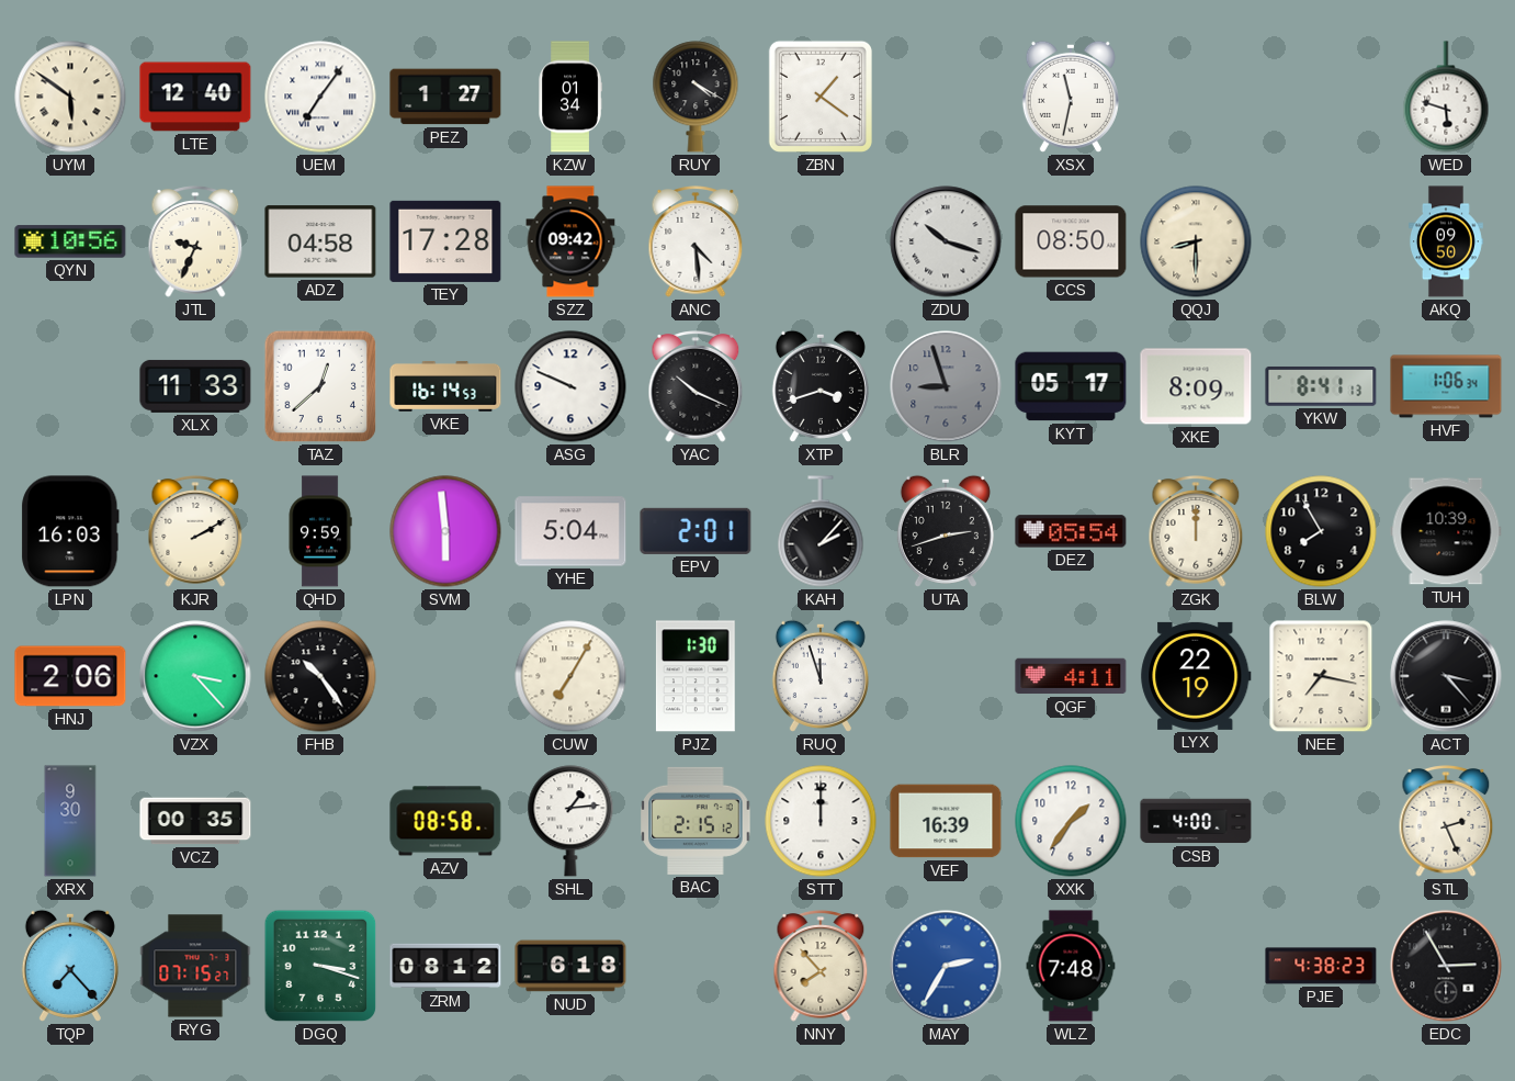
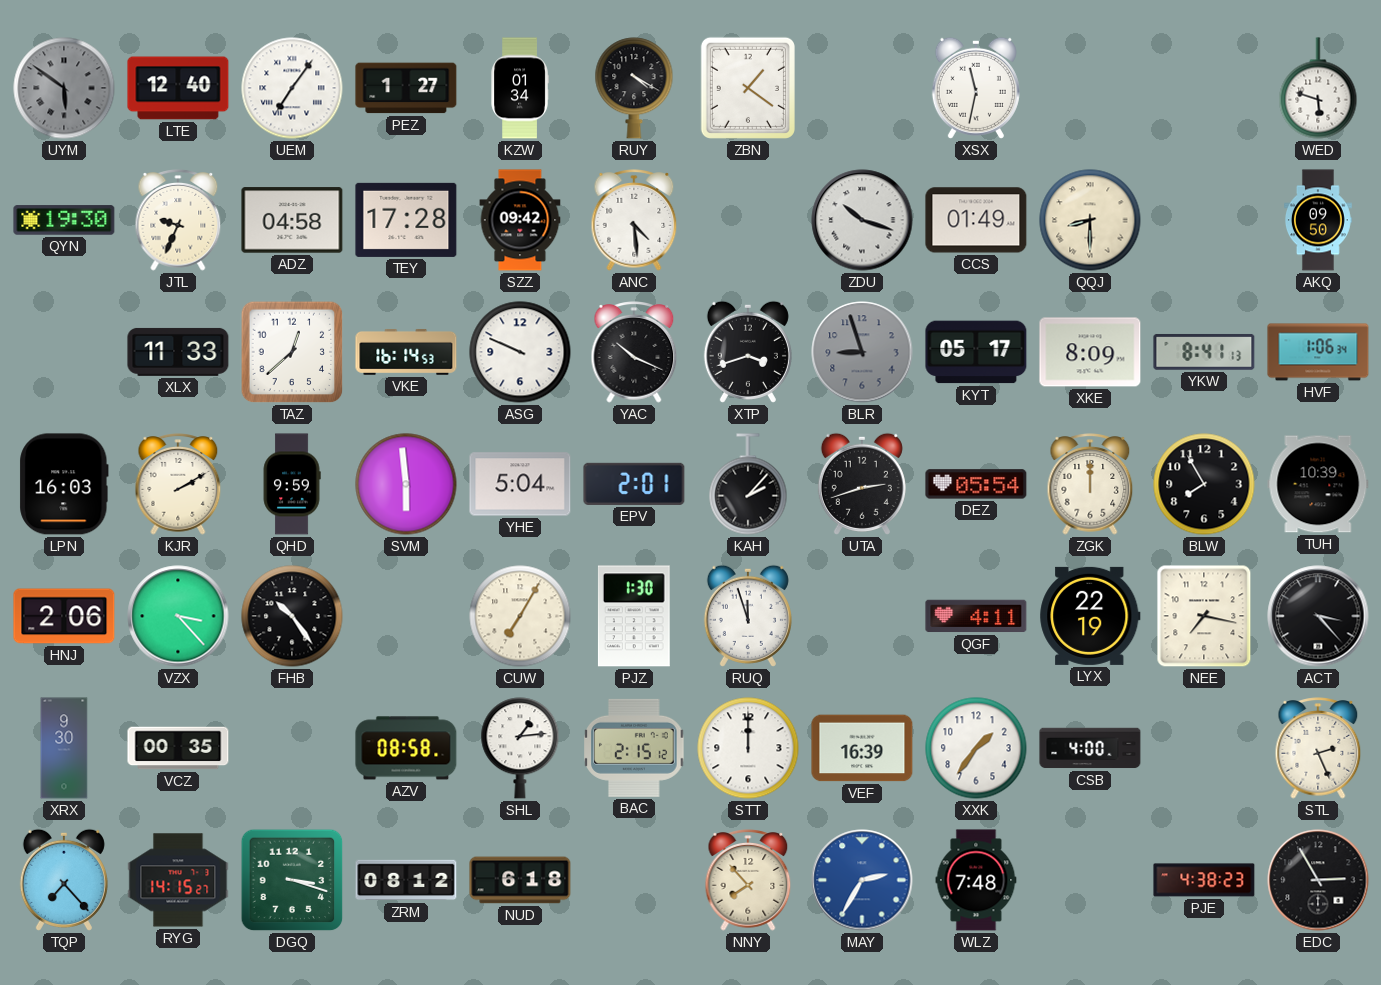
UYM dial: cream -> grey (64, 88)
QYN: 10:56 -> 19:30 (64, 220)
CCS: 08:50 -> 01:49 (976, 220)
RYG: 07:15 -> 14:15 (178, 880)
